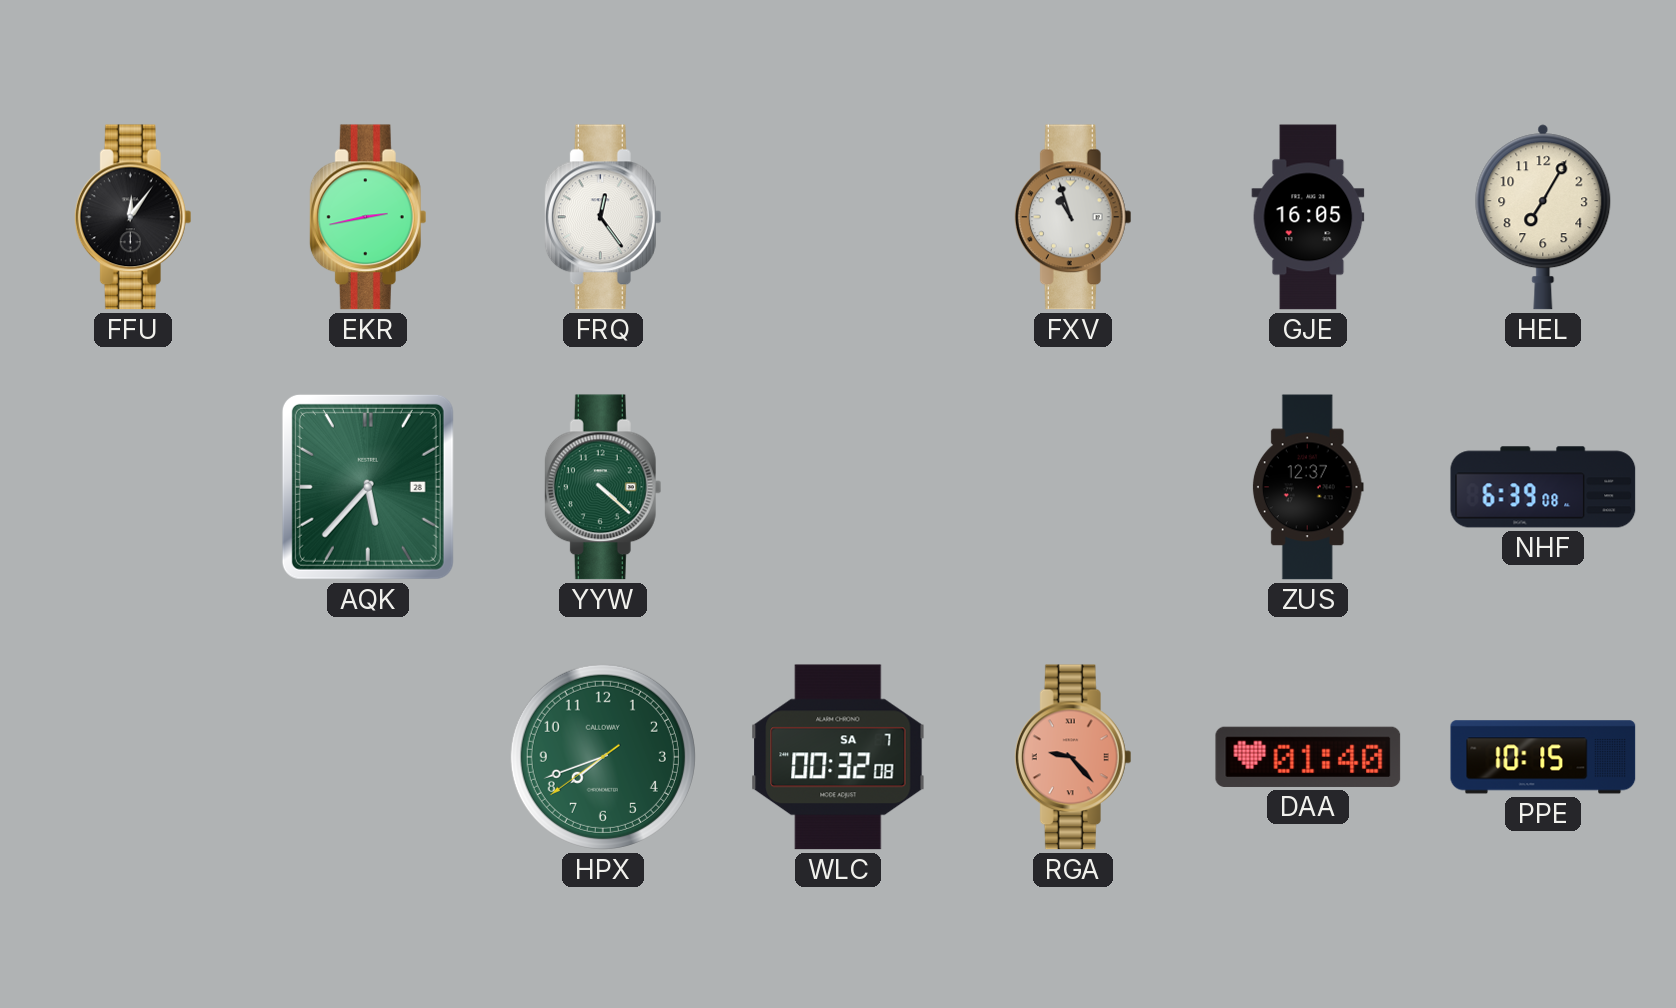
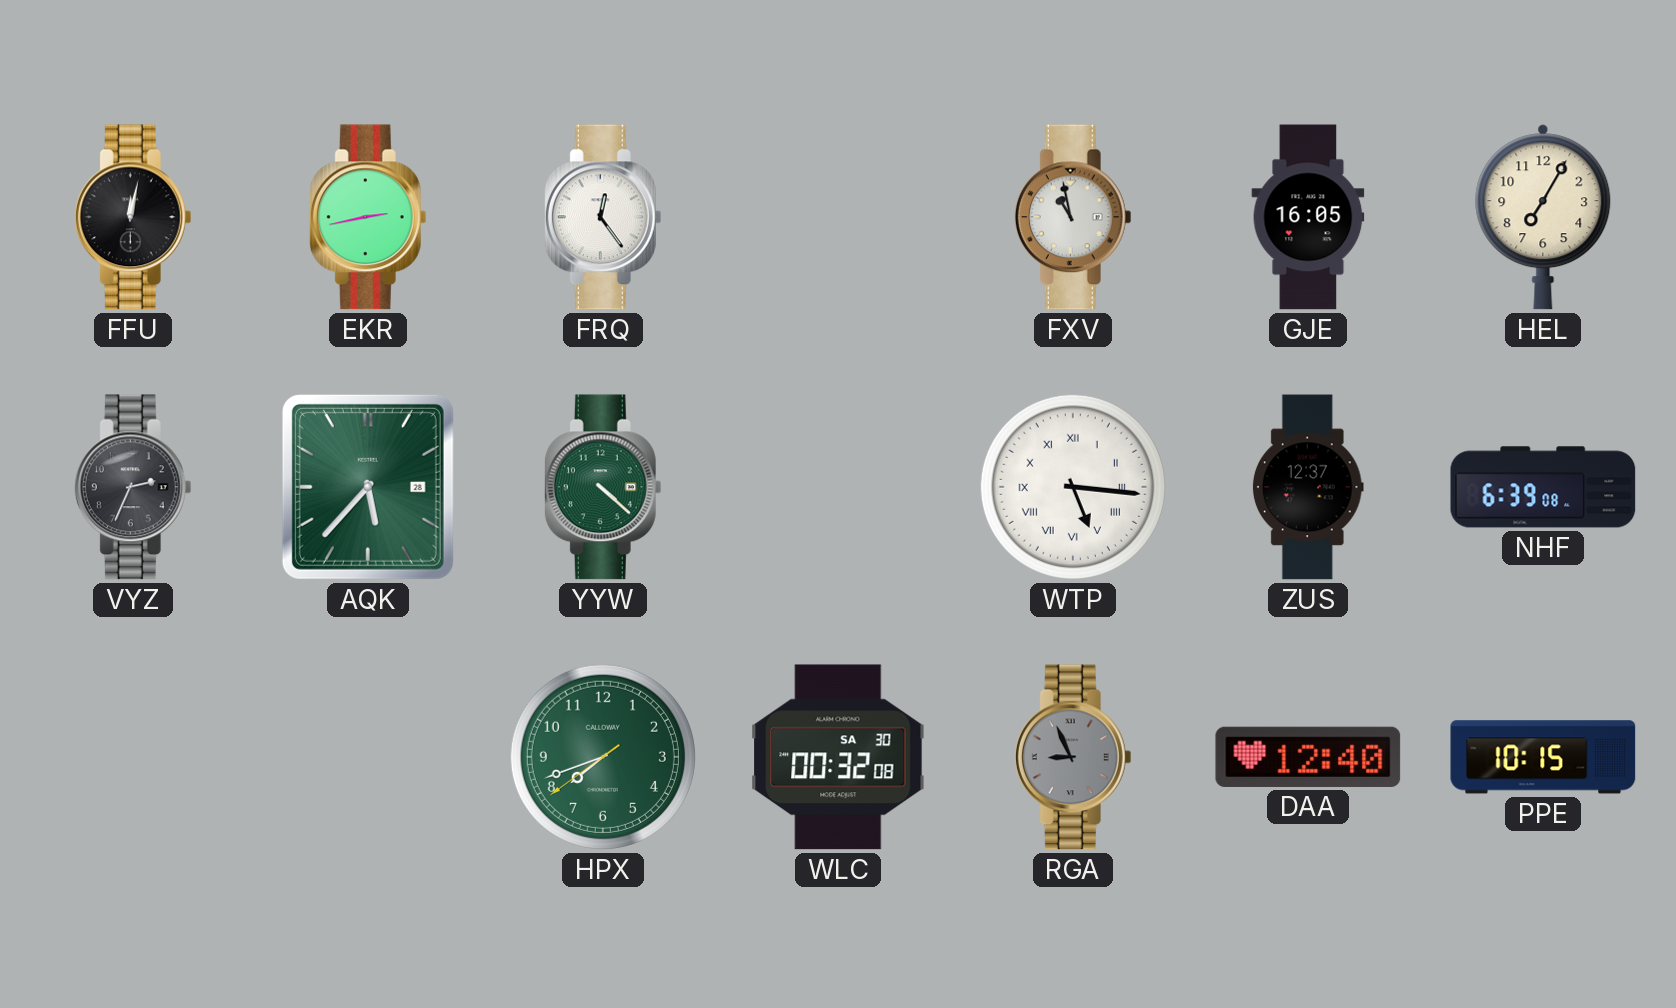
FFU: 12:06 -> 12:02 (133, 217)
FXV: 10:57 -> 10:58 (1073, 217)
VYZ: none -> 2:34 (133, 487)
WTP: none -> 5:16 (1073, 487)
WLC date: SA 7 -> SA 30 (838, 757)
RGA: 9:23 -> 8:56 (1073, 757)
RGA dial: salmon -> grey (1073, 757)
DAA: 01:40 -> 12:40 (1308, 757)
